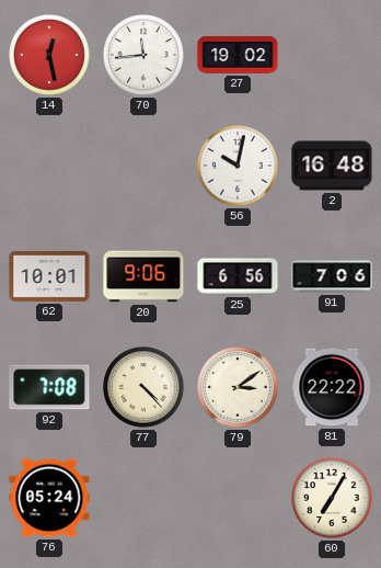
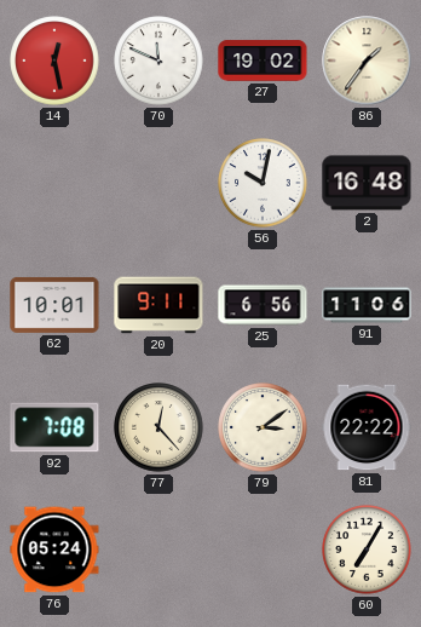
70: 11:44 -> 11:49 (158, 61)
86: none -> 1:36 (367, 61)
20: 9:06 -> 9:11 (158, 305)
91: 7:06 -> 11:06 (367, 305)
77: 4:23 -> 12:23 (158, 427)
